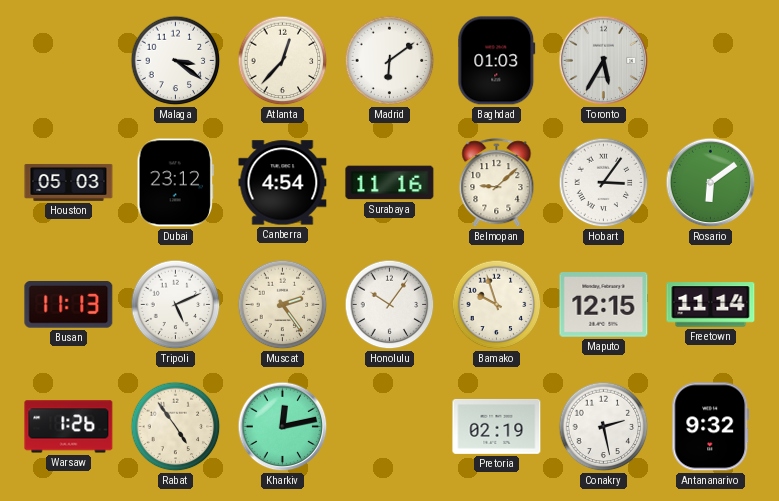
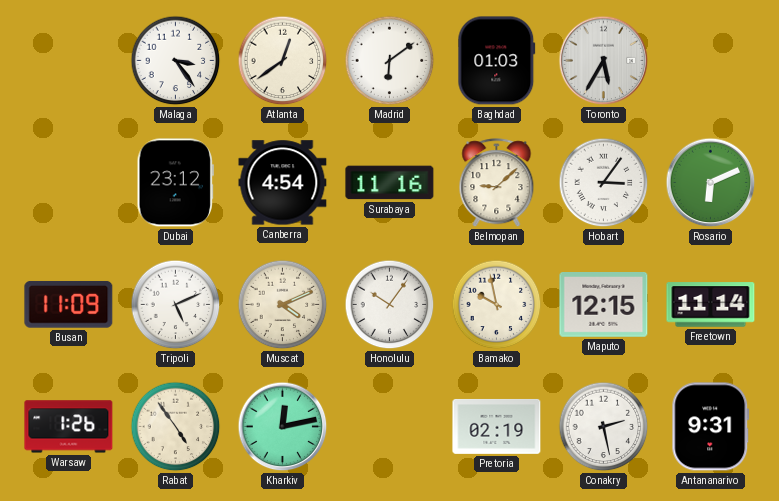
Malaga: 3:21 -> 3:24 (176, 61)
Atlanta: 12:37 -> 12:39 (283, 61)
Houston: 05:03 -> none (69, 183)
Rosario: 6:09 -> 6:11 (711, 183)
Busan: 11:13 -> 11:09 (69, 304)
Muscat: 2:24 -> 4:11 (283, 305)
Bamako: 9:57 -> 9:58 (497, 305)
Antananarivo: 9:32 -> 9:31 (711, 427)
